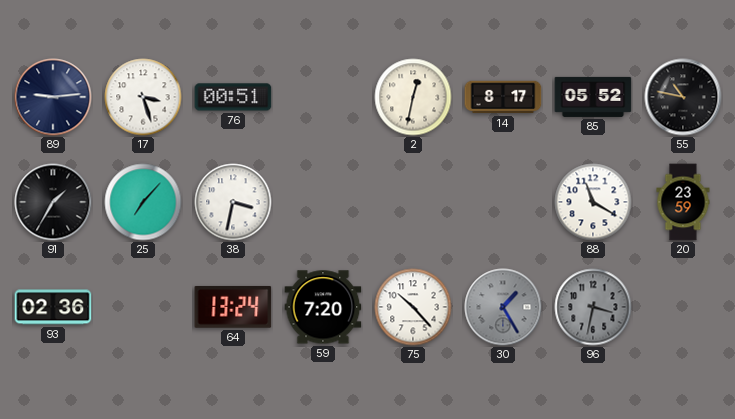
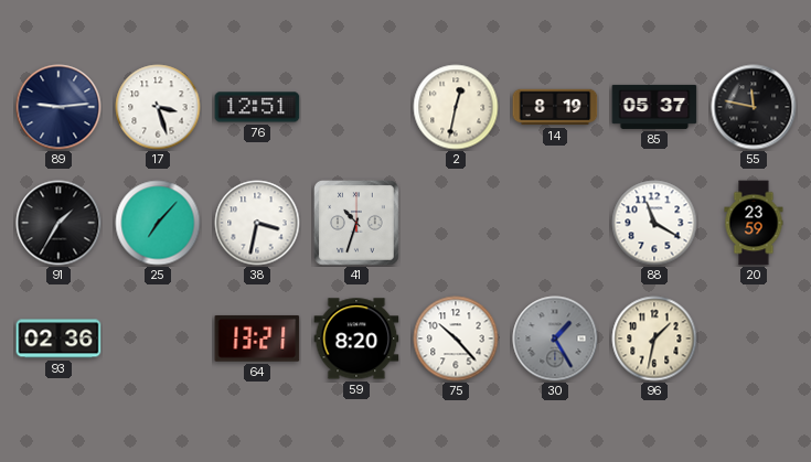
76: 00:51 -> 12:51 (257, 107)
14: 8:17 -> 8:19 (555, 107)
85: 05:52 -> 05:37 (654, 107)
55: 10:47 -> 11:47 (754, 107)
41: none -> 10:33 (356, 223)
64: 13:24 -> 13:21 (257, 339)
59: 7:20 -> 8:20 (356, 339)
96: 3:32 -> 1:32 (654, 339)
96 dial: grey -> cream (654, 339)
